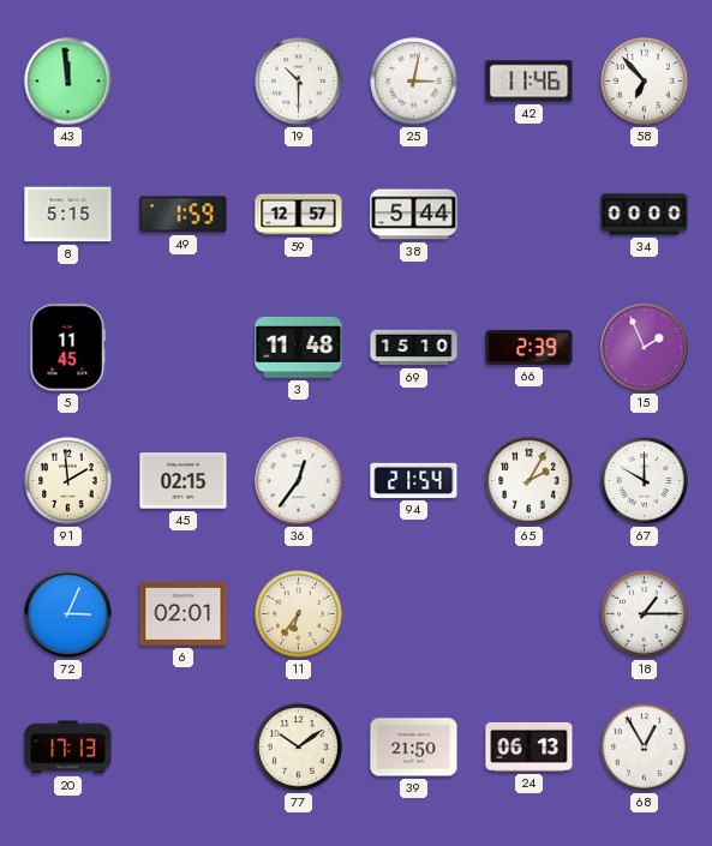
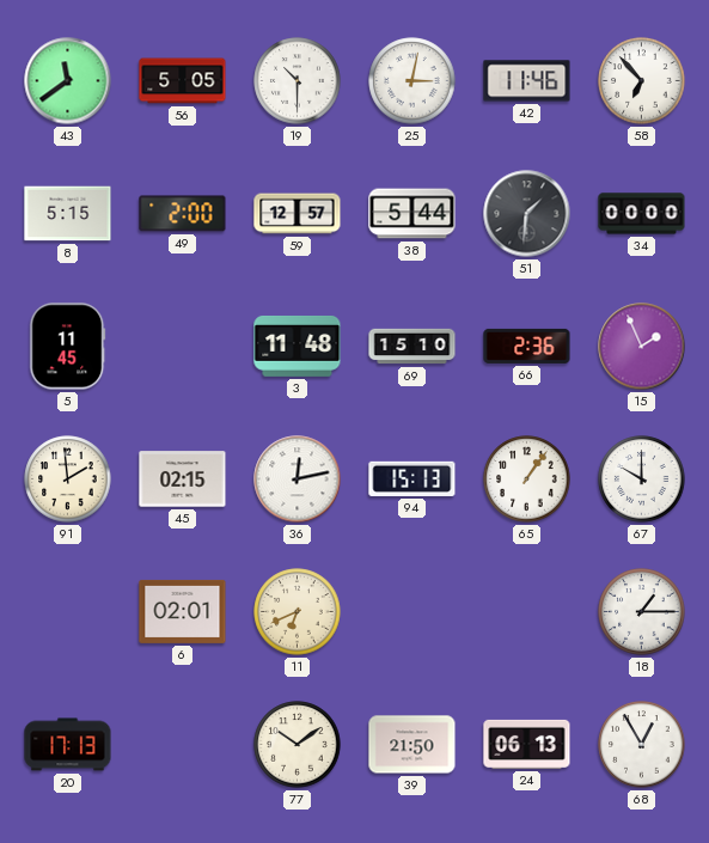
43: 11:59 -> 11:39 (68, 81)
56: none -> 5:05 (183, 81)
49: 1:59 -> 2:00 (183, 214)
51: none -> 1:31 (527, 214)
66: 2:39 -> 2:36 (527, 346)
36: 12:36 -> 12:13 (298, 479)
94: 21:54 -> 15:13 (412, 478)
65: 2:05 -> 1:06 (527, 479)
72: 3:04 -> none (68, 614)
11: 6:36 -> 6:41 (298, 612)
